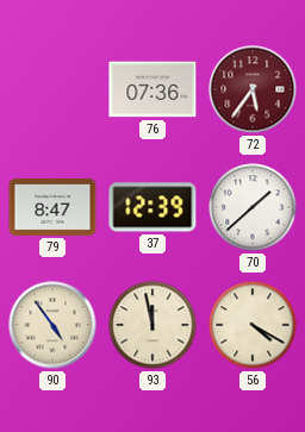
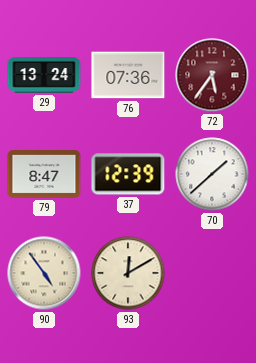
29: none -> 13:24 (44, 75)
93: 11:58 -> 12:10 (128, 273)
56: 4:20 -> none (253, 325)
